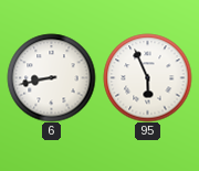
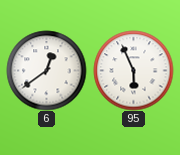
6: 8:43 -> 12:39 (46, 70)
